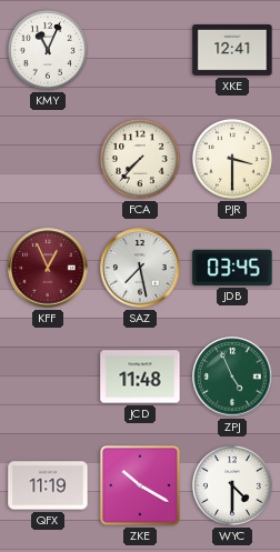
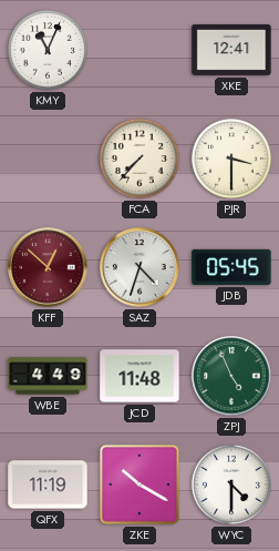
KFF: 12:56 -> 12:52 (48, 267)
SAZ: 7:28 -> 4:33 (139, 267)
JDB: 03:45 -> 05:45 (231, 267)
WBE: none -> 4:49 (48, 376)
